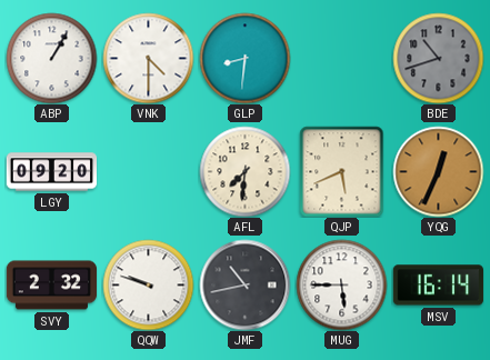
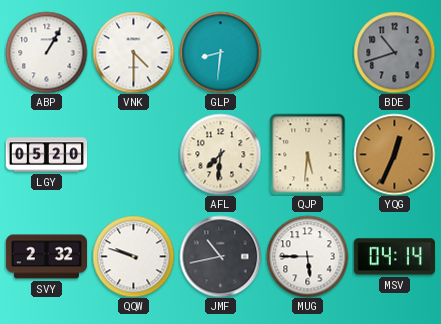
LGY: 09:20 -> 05:20 (46, 155)
QJP: 5:41 -> 5:31 (308, 154)
MSV: 16:14 -> 04:14 (394, 257)
